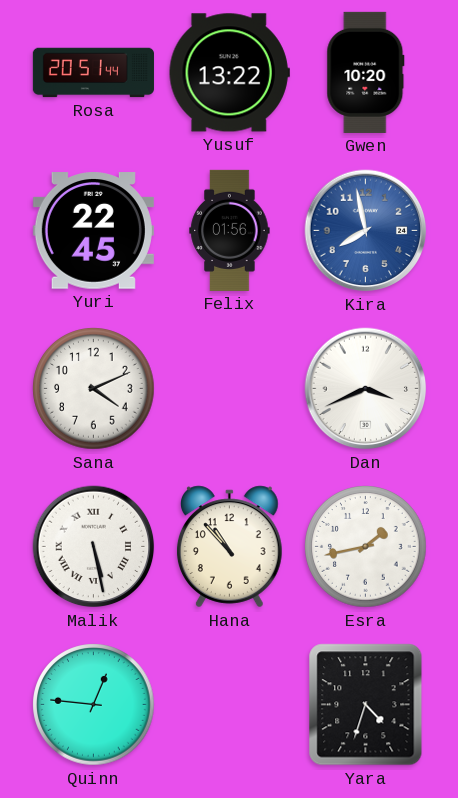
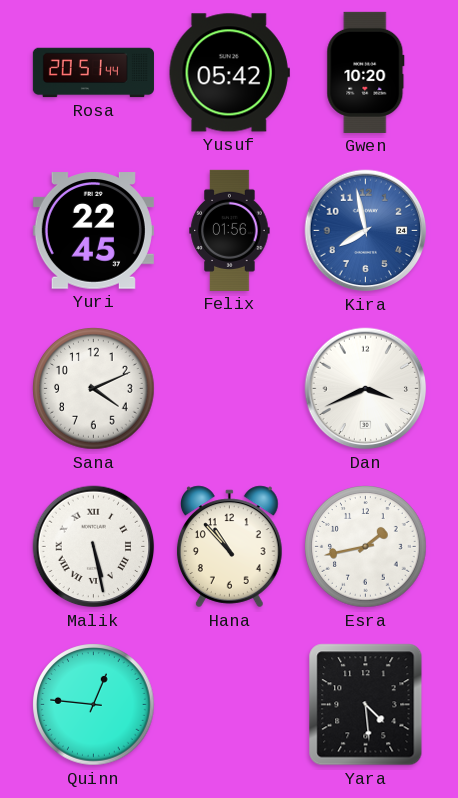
Yusuf: 13:22 -> 05:42 (229, 73)
Yara: 4:33 -> 4:29 (366, 705)
